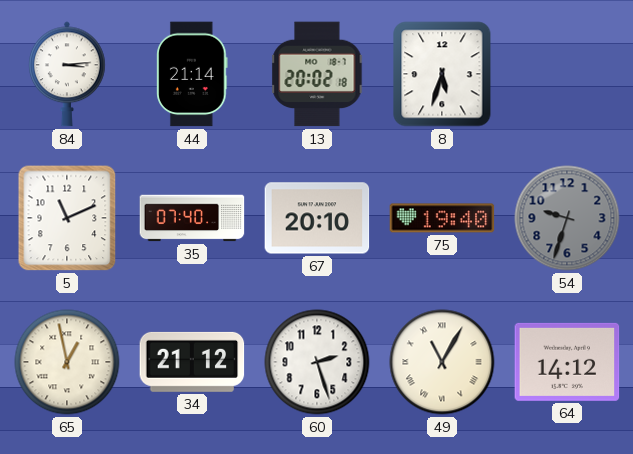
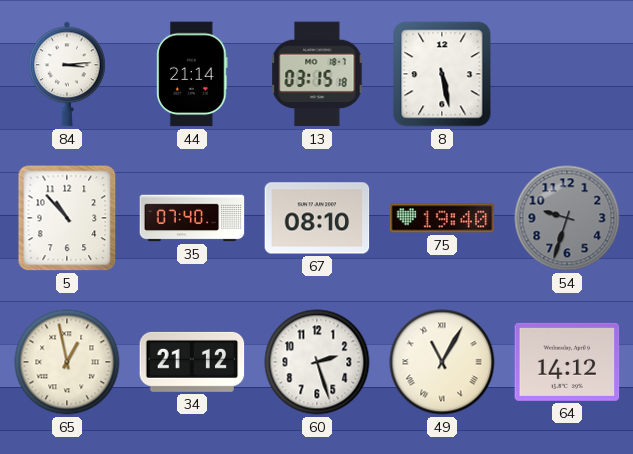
13: 20:02 -> 03:15 (317, 74)
8: 5:33 -> 5:28 (442, 74)
5: 11:11 -> 10:53 (67, 218)
67: 20:10 -> 08:10 (317, 218)
